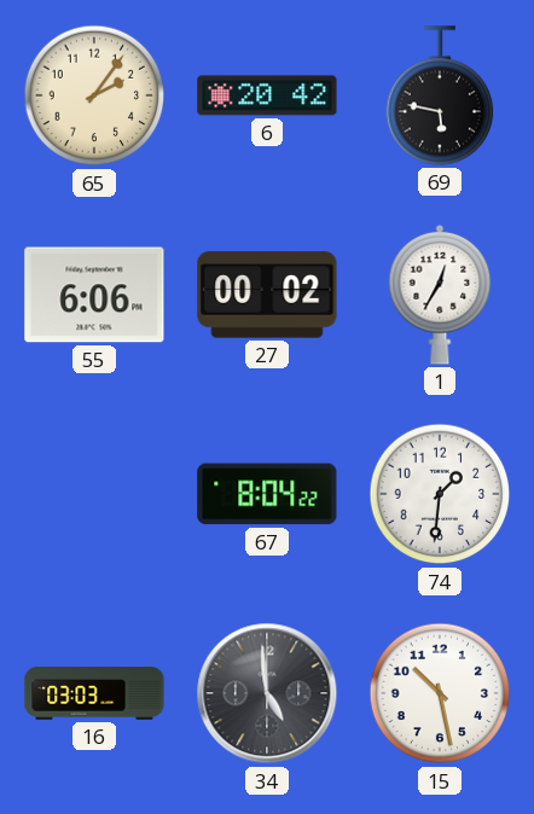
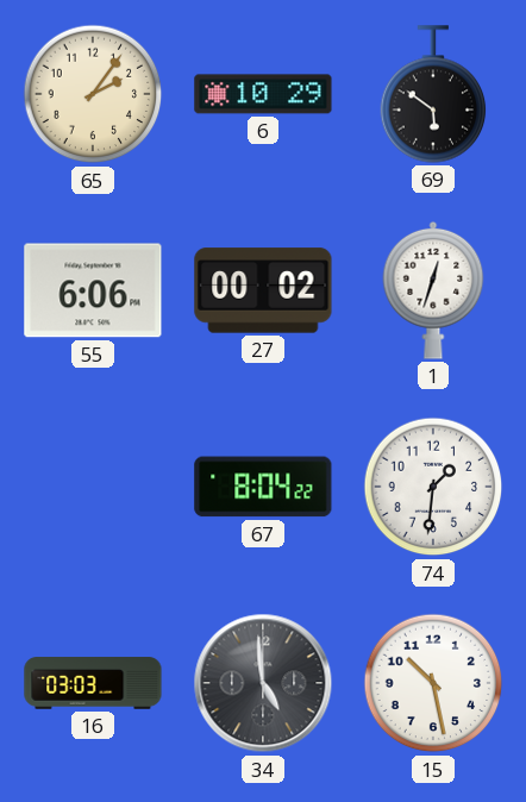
6: 20:42 -> 10:29 (263, 94)
69: 5:47 -> 5:51 (433, 94)
1: 12:35 -> 12:33 (433, 290)
